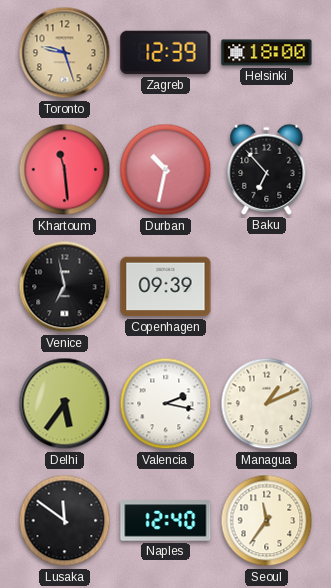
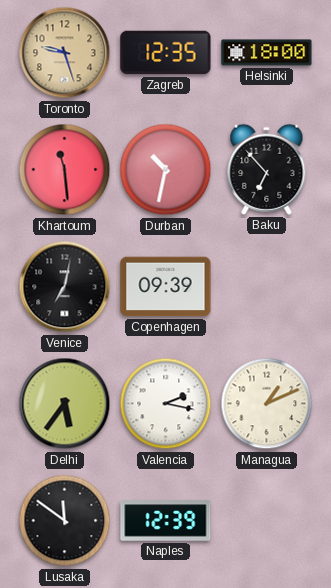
Zagreb: 12:39 -> 12:35 (166, 53)
Venice: 6:58 -> 7:02 (65, 287)
Naples: 12:40 -> 12:39 (166, 521)
Seoul: 11:36 -> none (267, 521)
